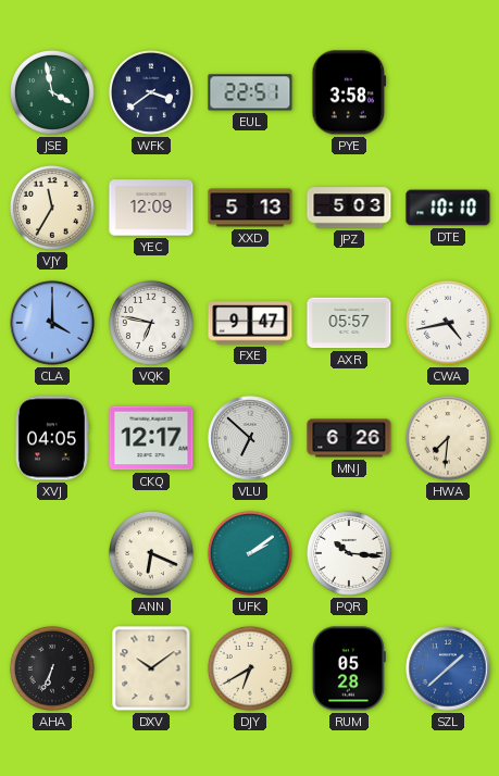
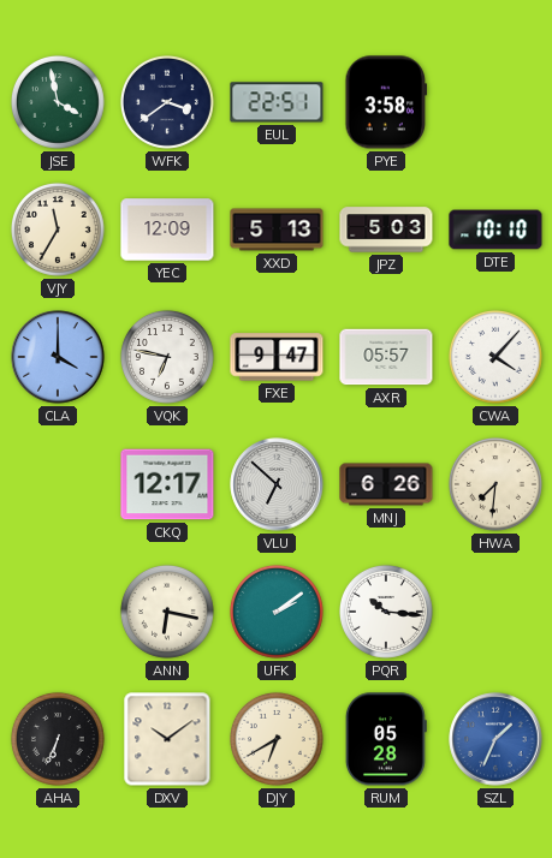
CWA: 4:43 -> 4:07 (495, 357)
XVJ: 04:05 -> none (52, 438)
ANN: 6:19 -> 6:17 (167, 612)
SZL: 1:38 -> 1:34 (495, 739)
